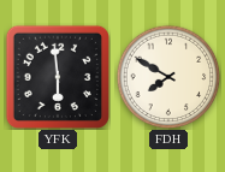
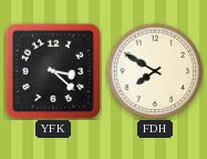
YFK: 5:59 -> 3:22 (53, 71)
